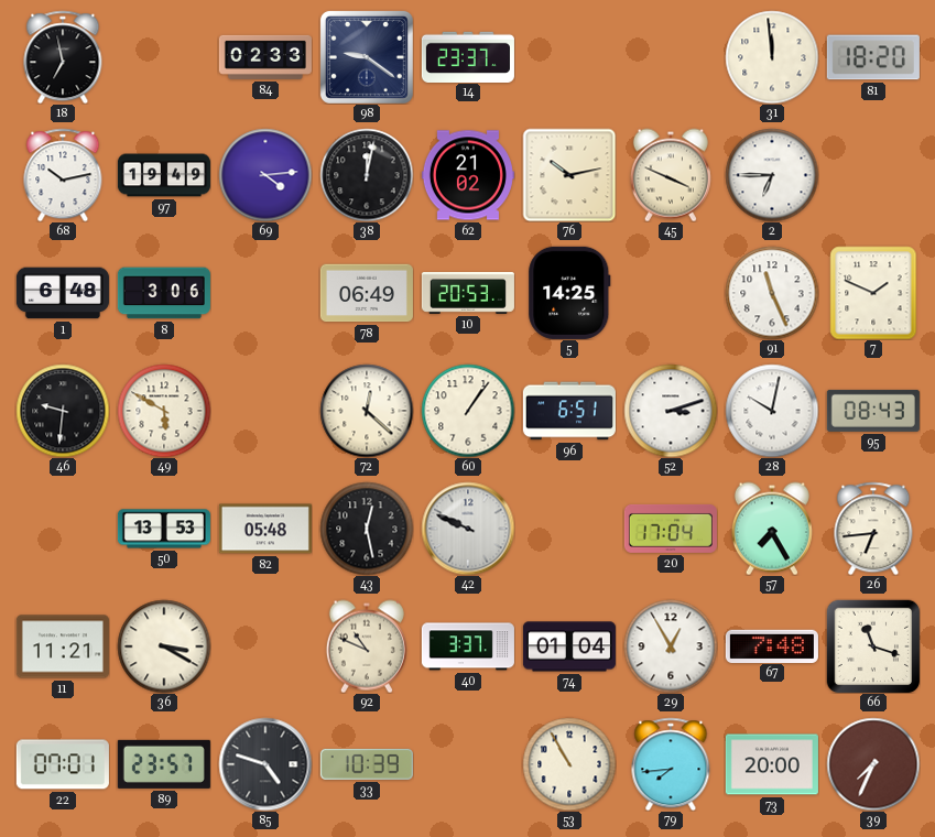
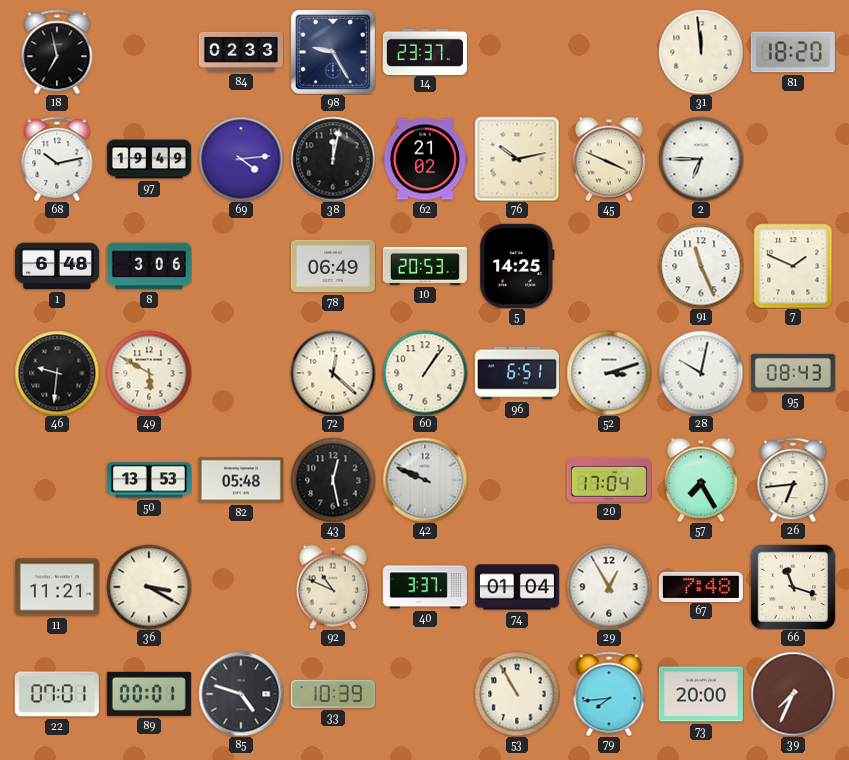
98: 9:21 -> 9:25 (333, 52)
89: 23:57 -> 00:01 (149, 694)
